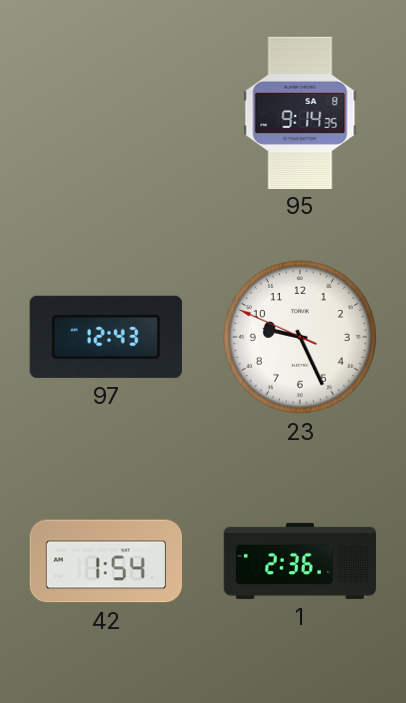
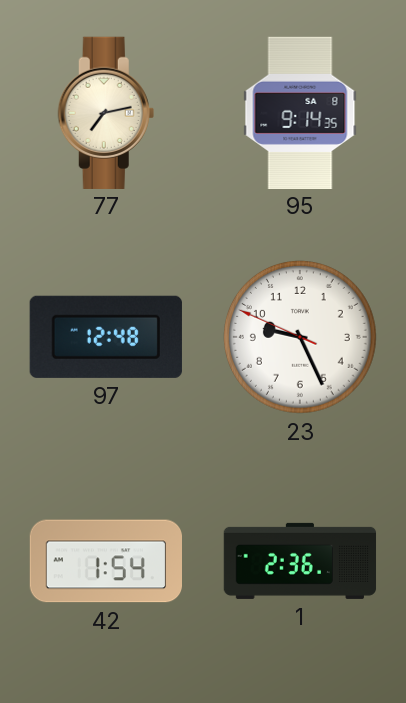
77: none -> 7:13 (106, 112)
97: 12:43 -> 12:48 (106, 337)
